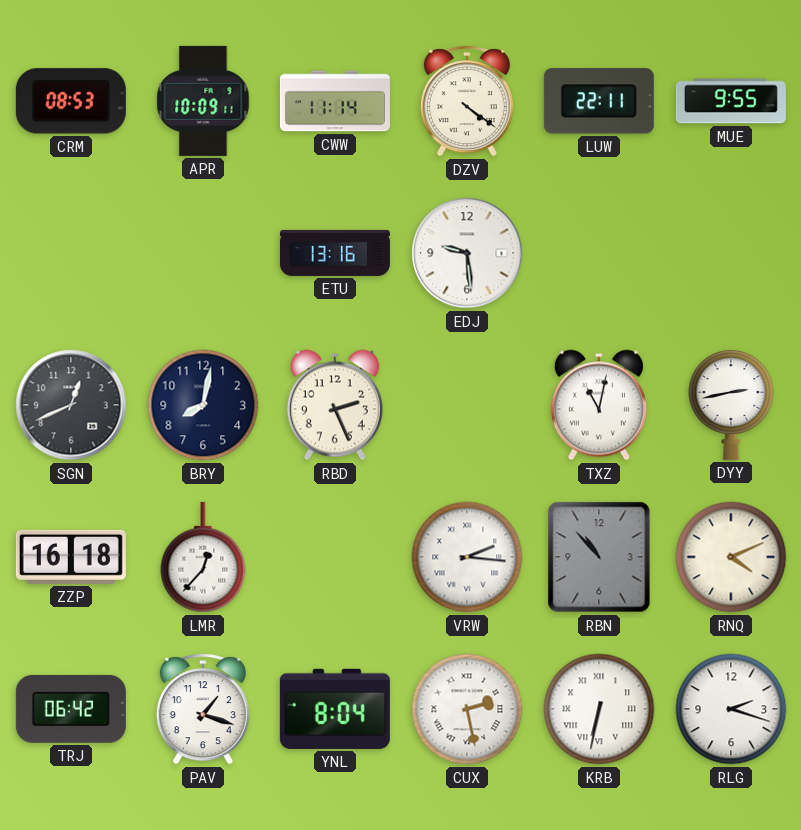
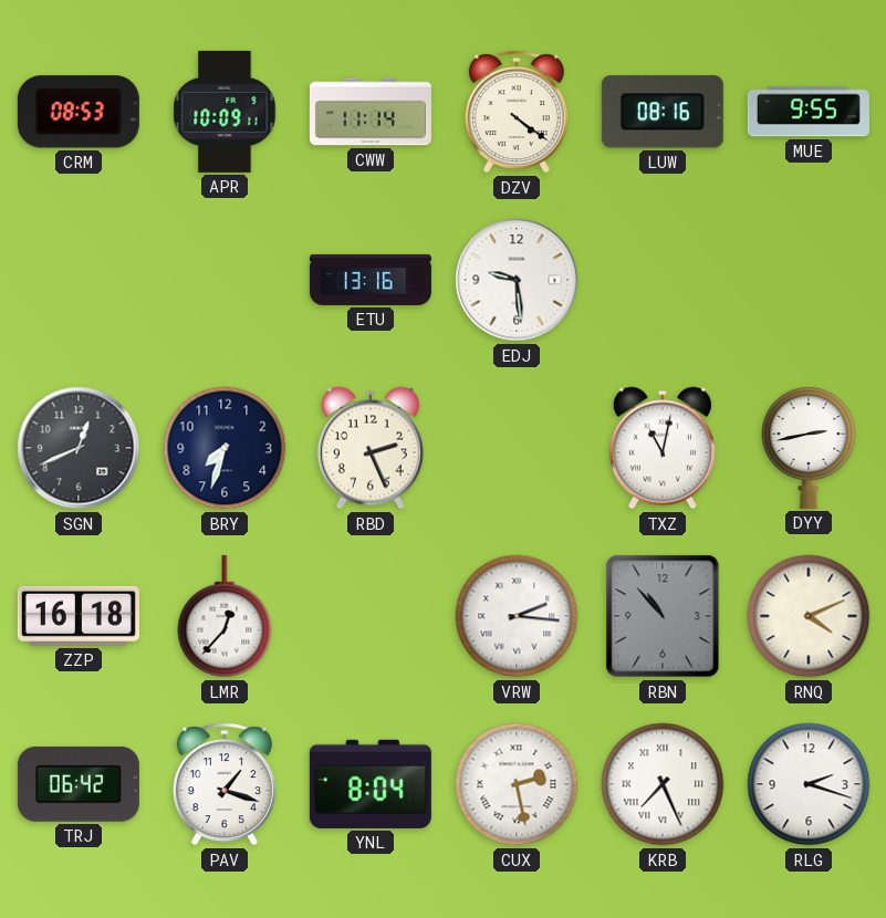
LUW: 22:11 -> 08:16 (663, 112)
BRY: 8:02 -> 7:33 (225, 448)
KRB: 6:32 -> 7:26 (663, 784)
